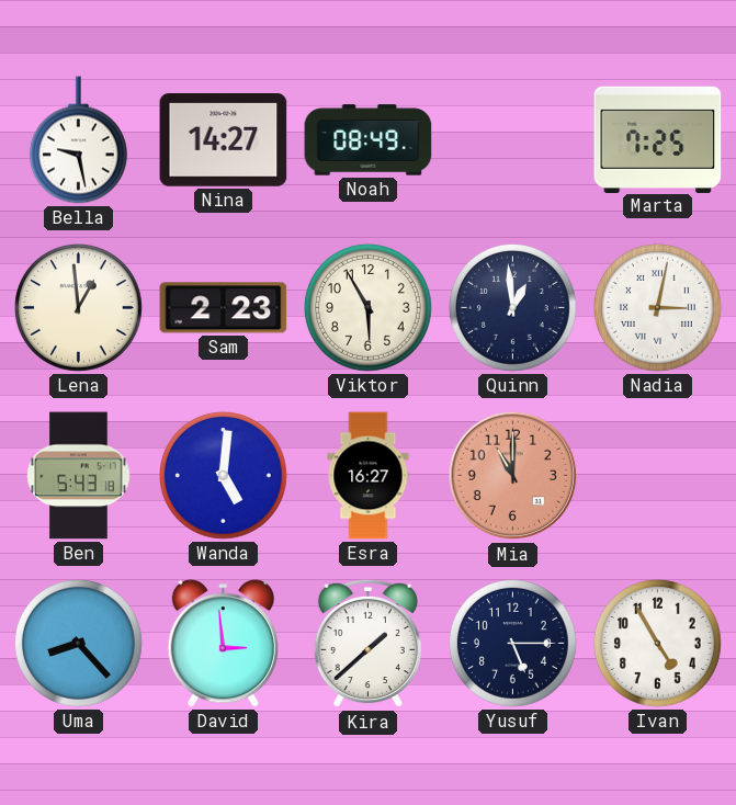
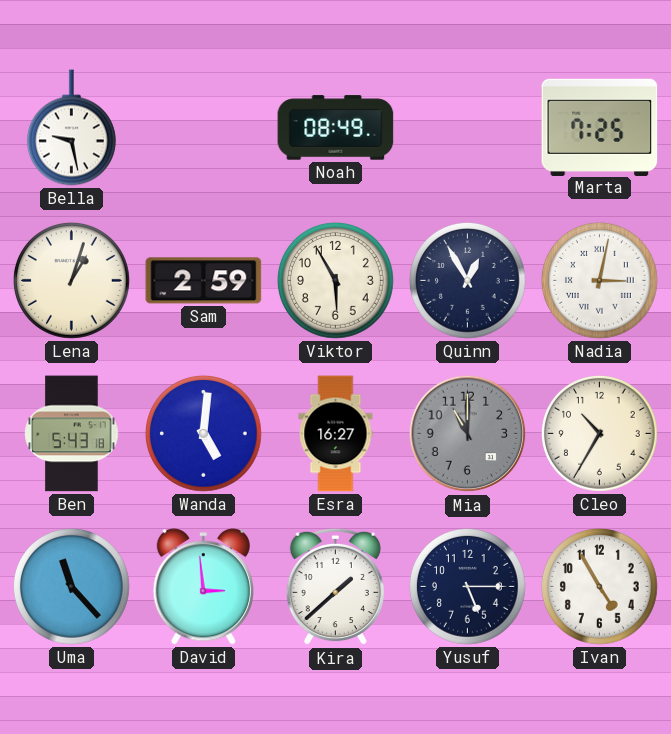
Nina: 14:27 -> none (224, 140)
Lena: 12:59 -> 1:03 (71, 280)
Sam: 2:23 -> 2:59 (204, 281)
Quinn: 12:59 -> 12:55 (467, 280)
Mia dial: salmon -> grey (468, 434)
Cleo: none -> 10:35 (599, 433)
Uma: 8:23 -> 11:23 (71, 586)
